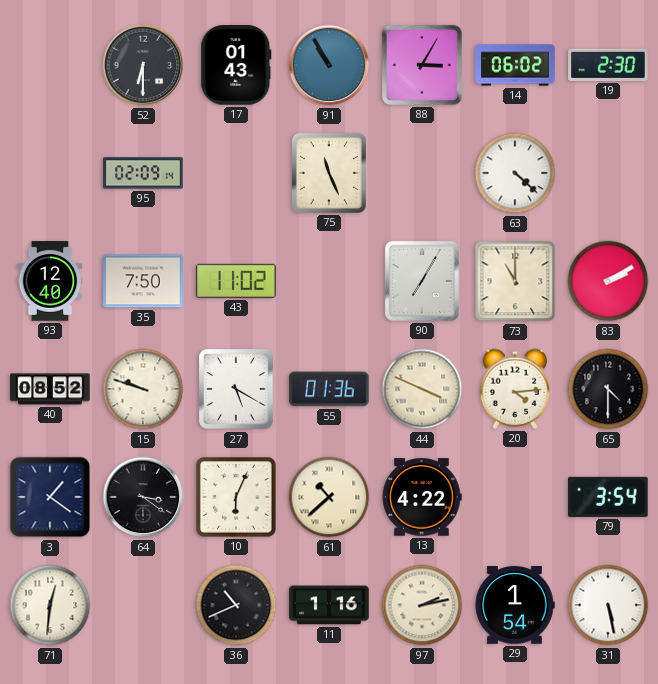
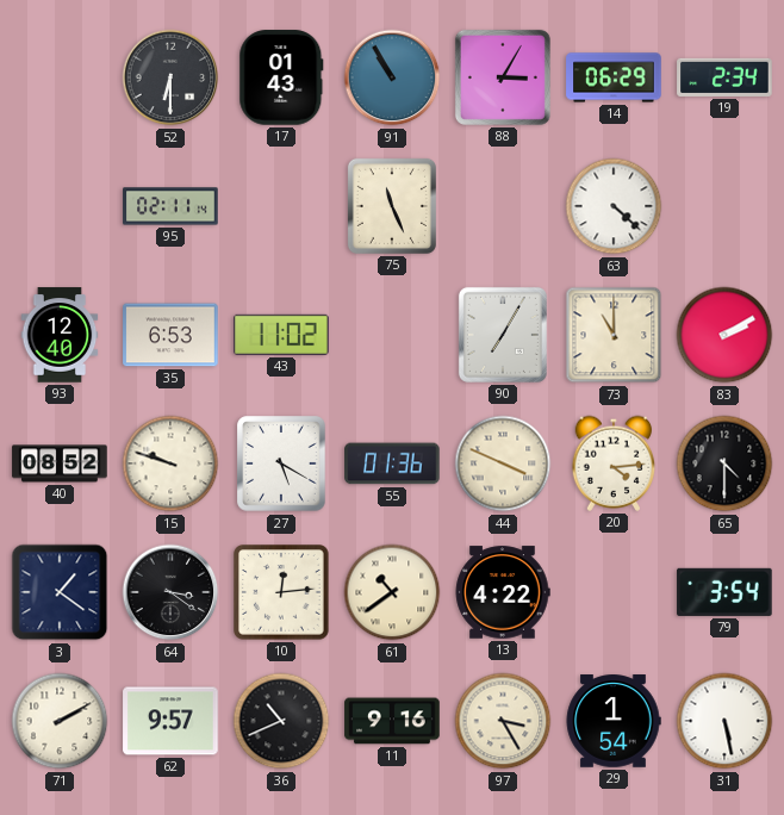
14: 06:02 -> 06:29 (614, 77)
19: 2:30 -> 2:34 (724, 77)
95: 02:09 -> 02:11 (170, 206)
35: 7:50 -> 6:53 (170, 335)
10: 6:04 -> 12:14 (282, 593)
61: 10:38 -> 10:39 (392, 592)
71: 12:31 -> 2:10 (60, 721)
62: none -> 9:57 (170, 721)
11: 1:16 -> 9:16 (392, 721)
97: 2:13 -> 3:25 (503, 721)
